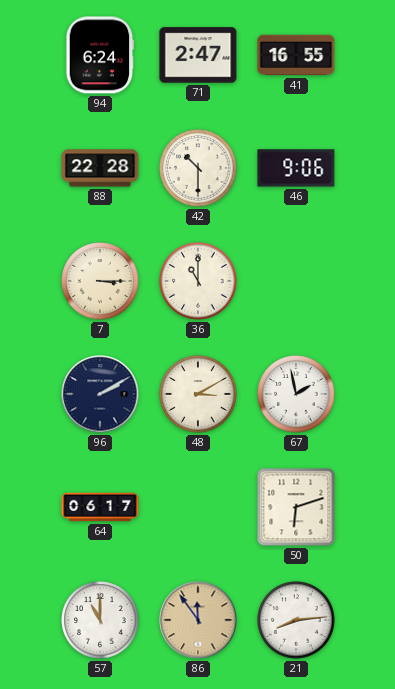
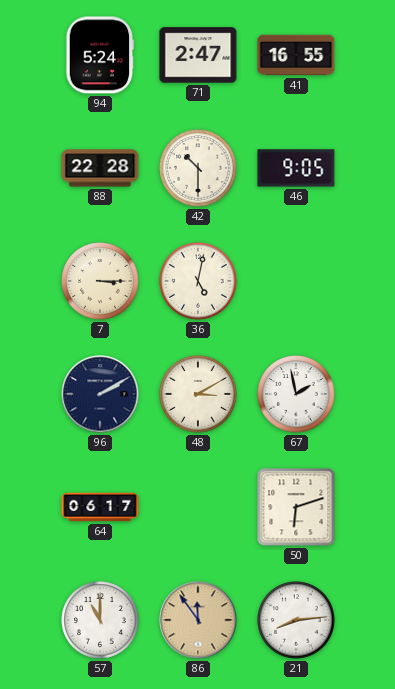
94: 6:24 -> 5:24 (100, 55)
46: 9:06 -> 9:05 (296, 168)
36: 11:00 -> 5:02 (198, 281)
